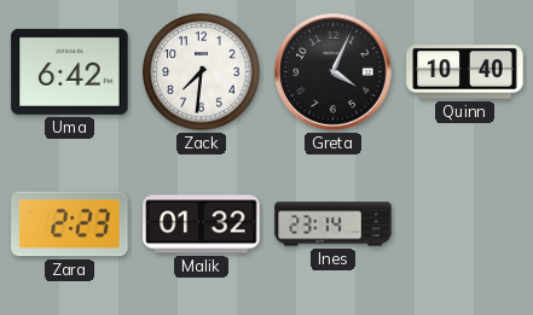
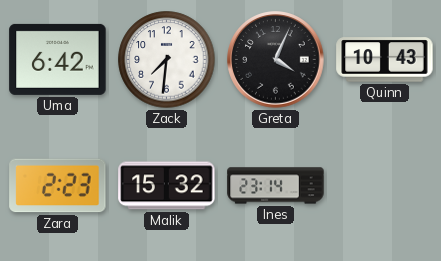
Quinn: 10:40 -> 10:43 (385, 60)
Malik: 01:32 -> 15:32 (167, 186)
